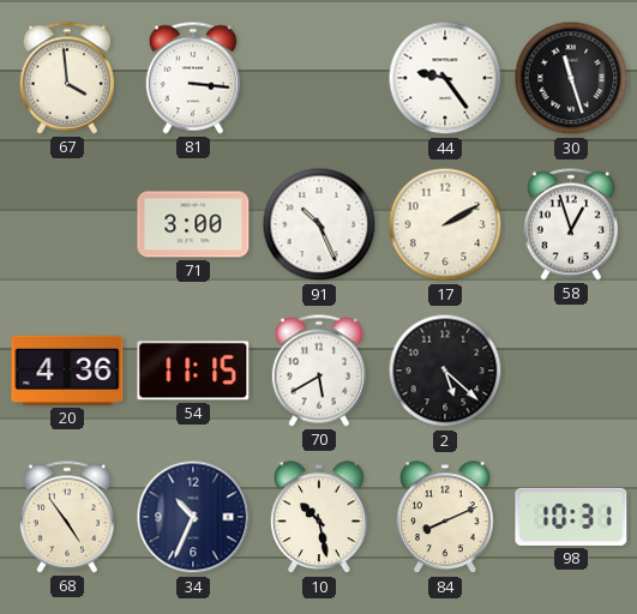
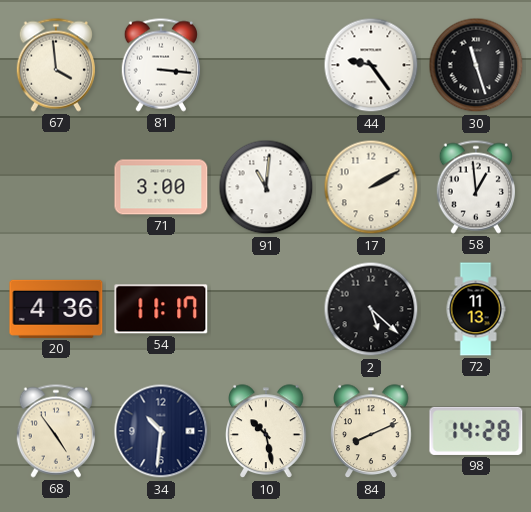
91: 10:26 -> 11:01 (266, 187)
58: 12:57 -> 12:59 (476, 187)
54: 11:15 -> 11:17 (161, 309)
70: 5:40 -> none (319, 371)
72: none -> 11:13 (476, 309)
34: 10:34 -> 10:31 (161, 431)
98: 10:31 -> 14:28 (476, 431)
